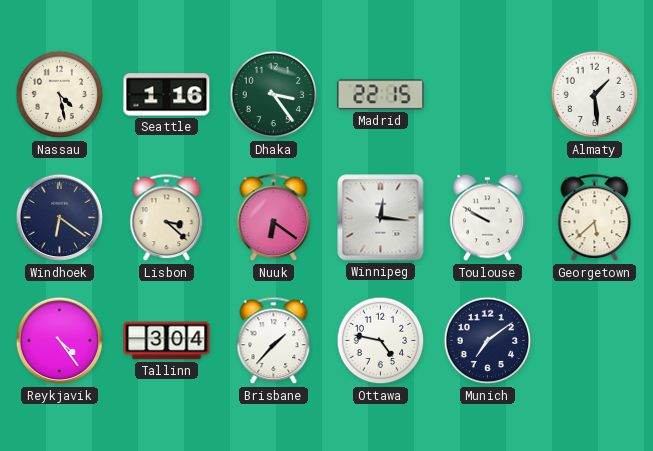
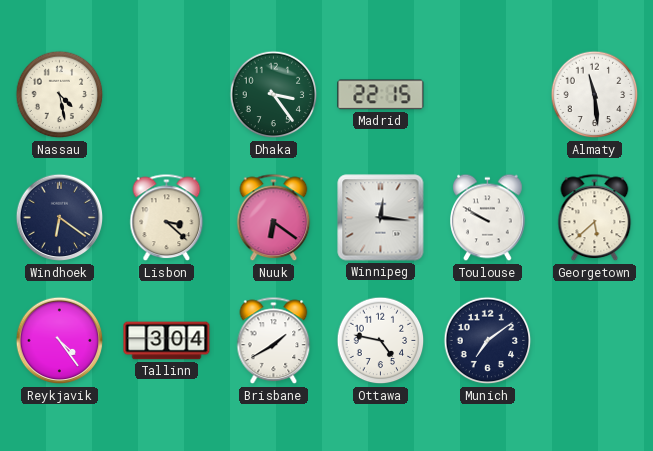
Seattle: 1:16 -> none (167, 95)
Almaty: 1:29 -> 11:29 (595, 95)
Brisbane: 1:37 -> 1:40 (274, 341)
